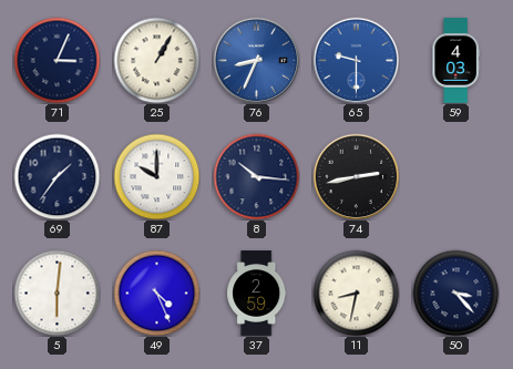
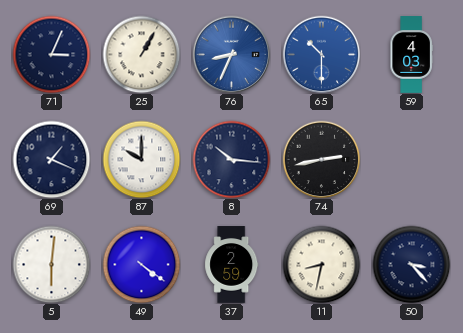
65: 9:30 -> 10:30 (321, 54)
69: 1:36 -> 1:19 (51, 159)
49: 4:26 -> 4:21 (141, 264)
